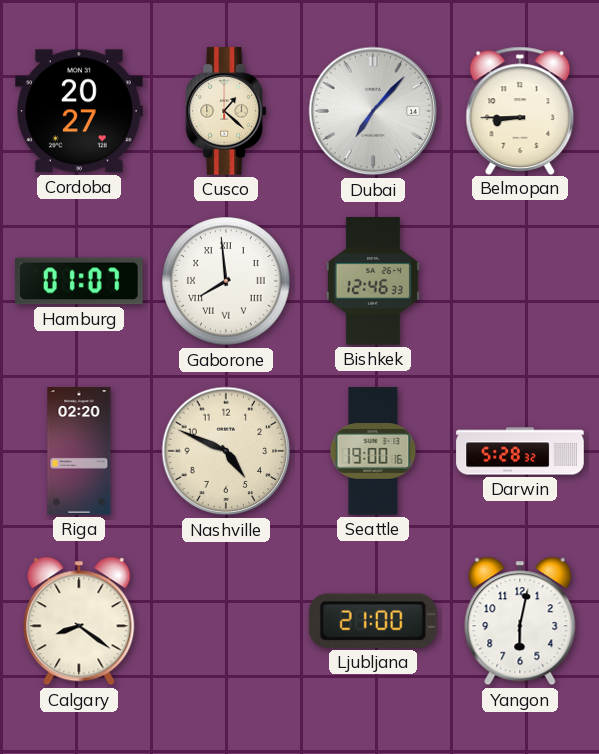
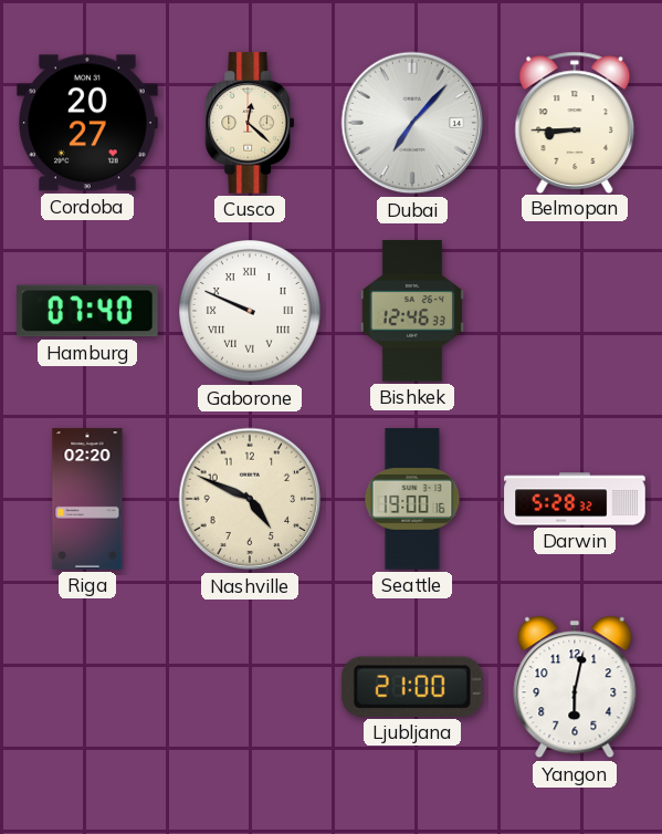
Cusco: 1:22 -> 12:22 (250, 123)
Hamburg: 01:07 -> 07:40 (87, 311)
Gaborone: 7:59 -> 9:49 (250, 311)
Calgary: 8:21 -> none (79, 621)
